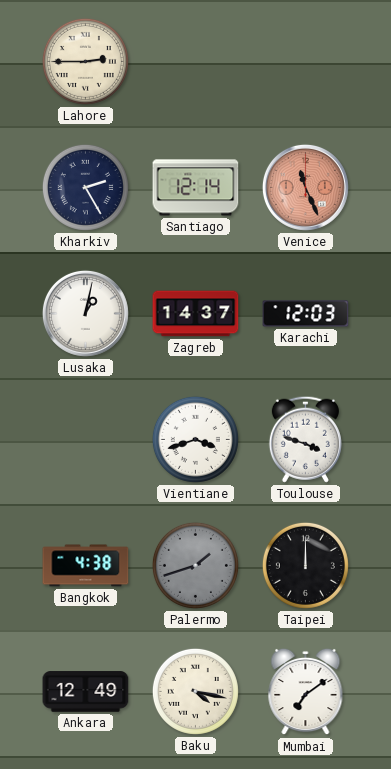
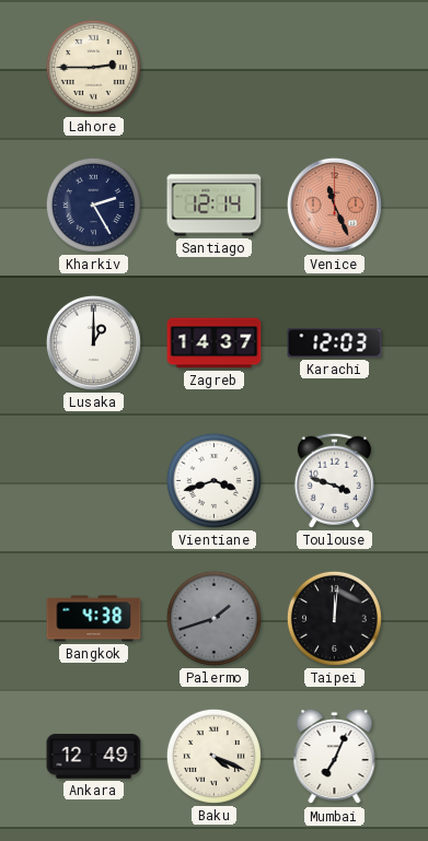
Lusaka: 1:02 -> 1:00 (93, 342)
Taipei: 12:00 -> 12:01 (334, 618)
Baku: 4:17 -> 4:19 (213, 756)
Mumbai: 7:09 -> 7:04 (335, 757)
